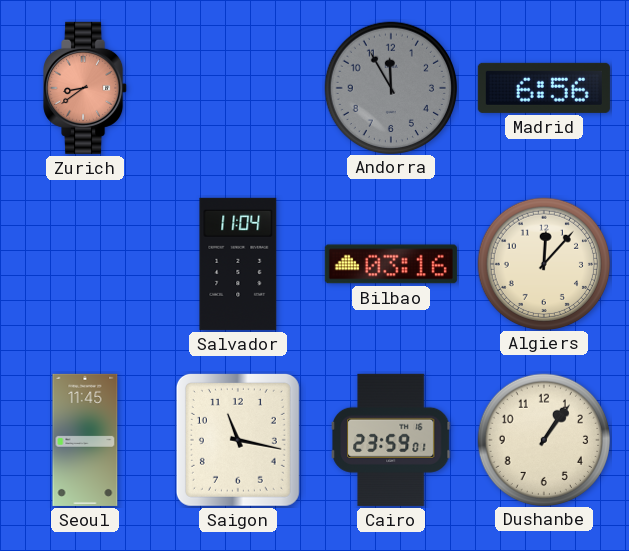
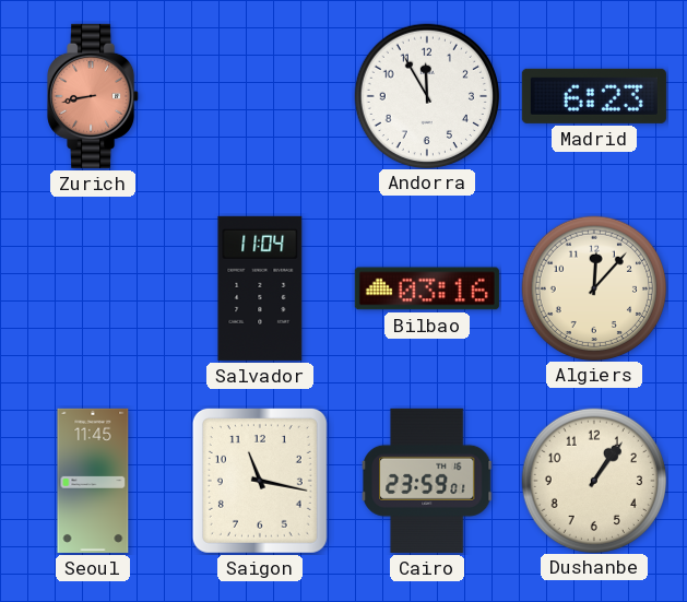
Zurich: 8:39 -> 8:43 (94, 96)
Andorra dial: grey -> white (426, 95)
Madrid: 6:56 -> 6:23 (594, 96)
